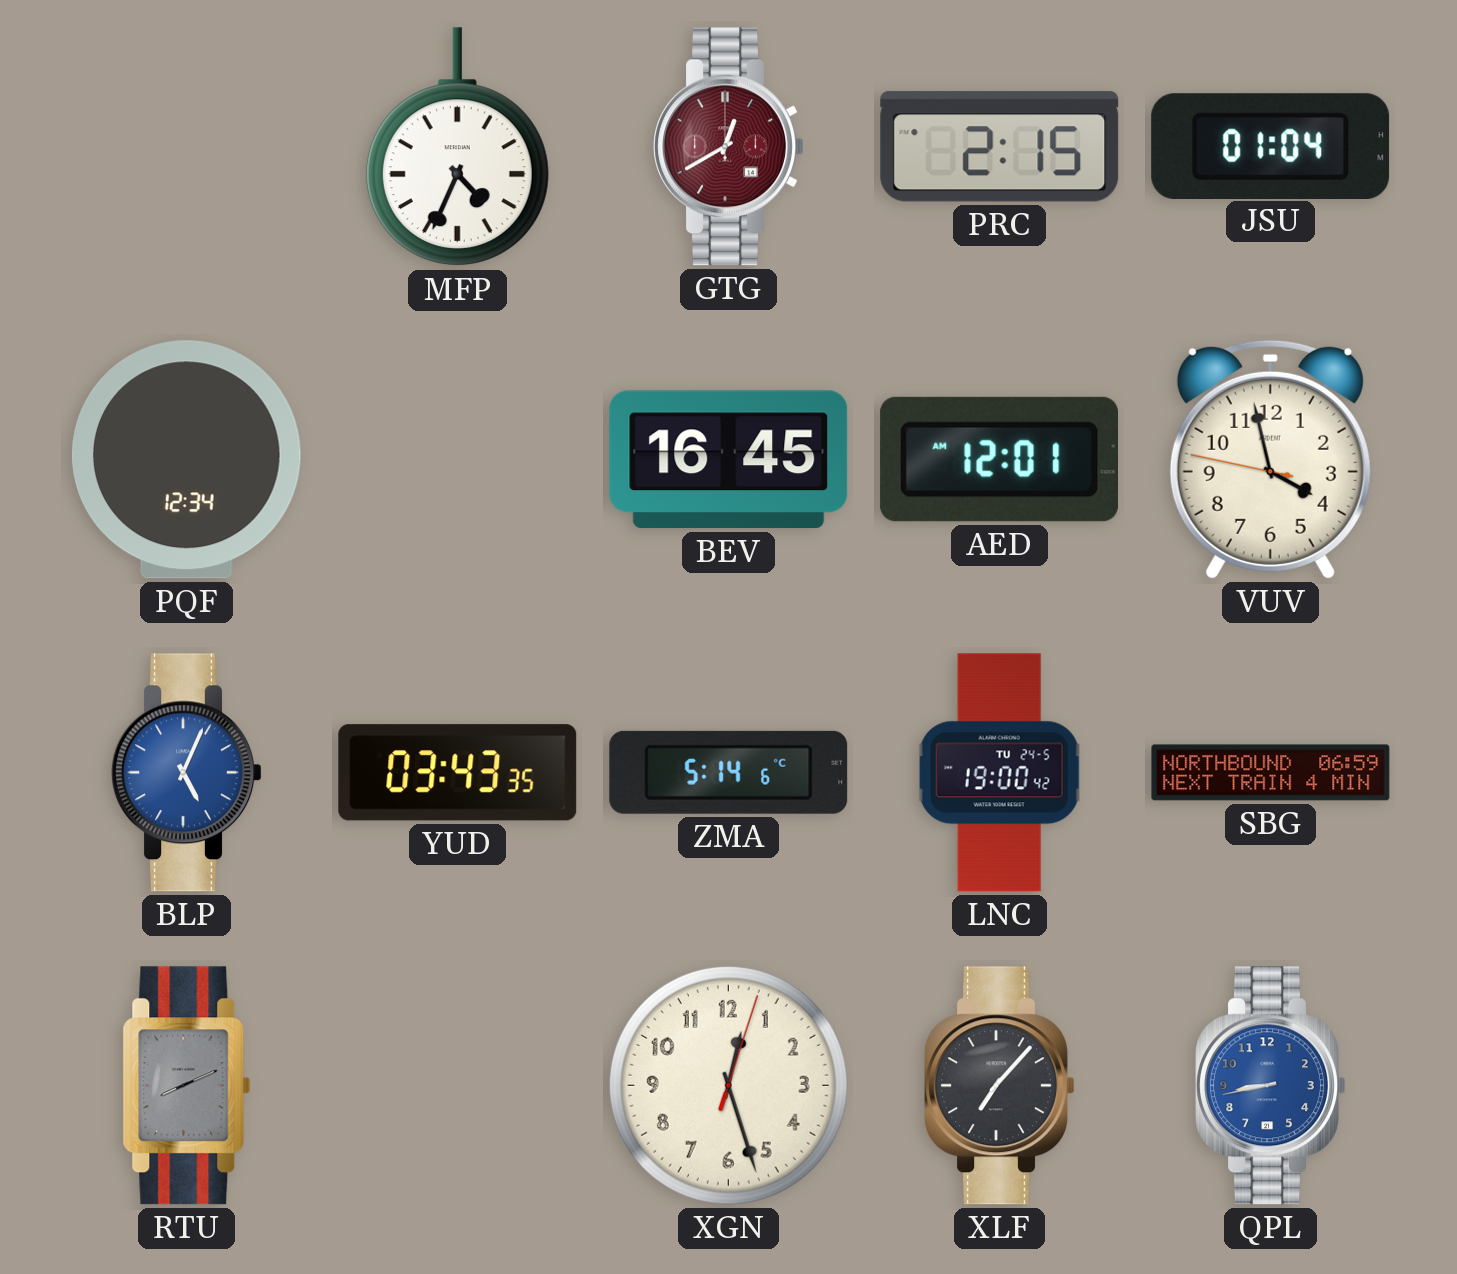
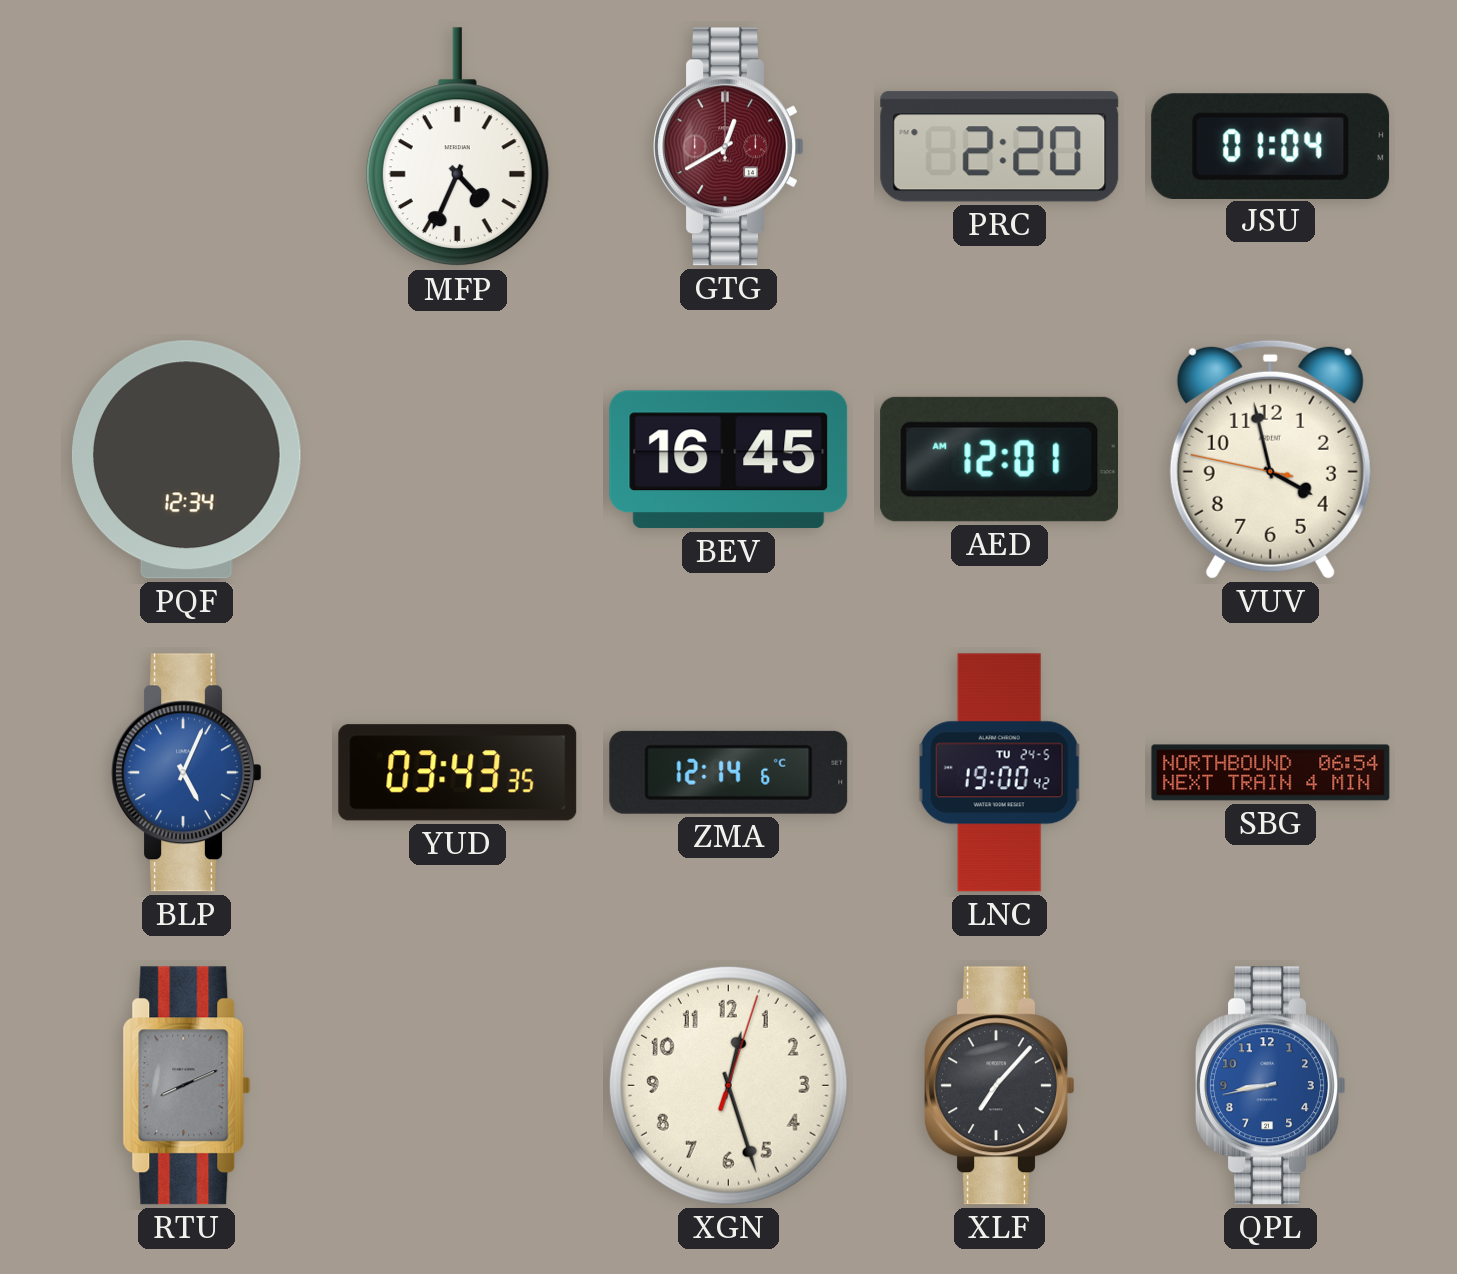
PRC: 2:15 -> 2:20 (1000, 147)
ZMA: 5:14 -> 12:14 (729, 772)
SBG: 06:59 -> 06:54 (1271, 773)
